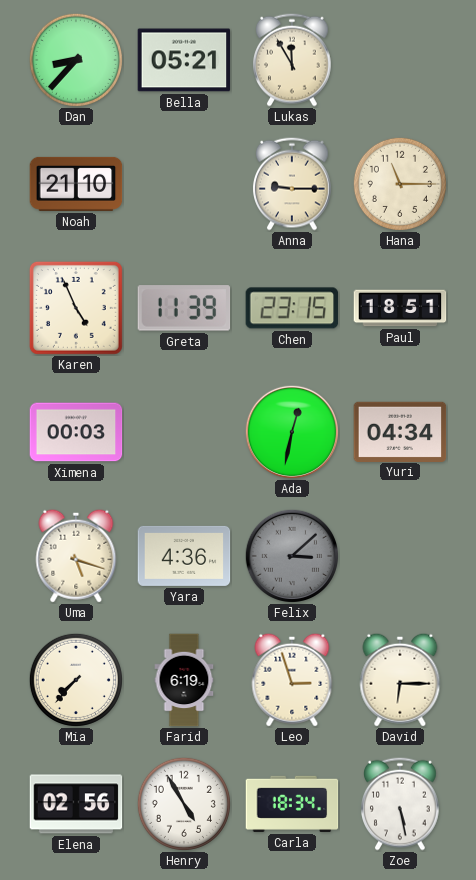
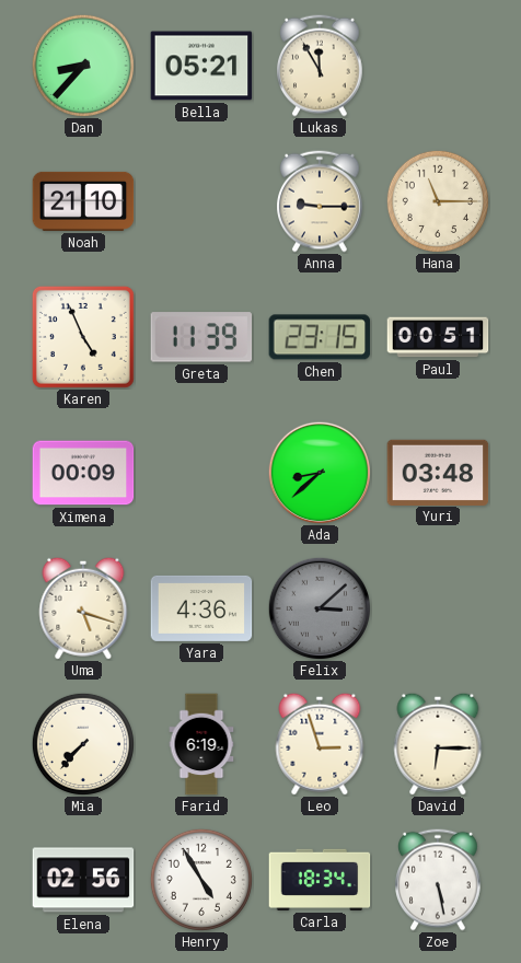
Paul: 18:51 -> 00:51 (438, 337)
Ximena: 00:03 -> 00:09 (83, 473)
Ada: 12:32 -> 8:38 (319, 472)
Yuri: 04:34 -> 03:48 (438, 472)
